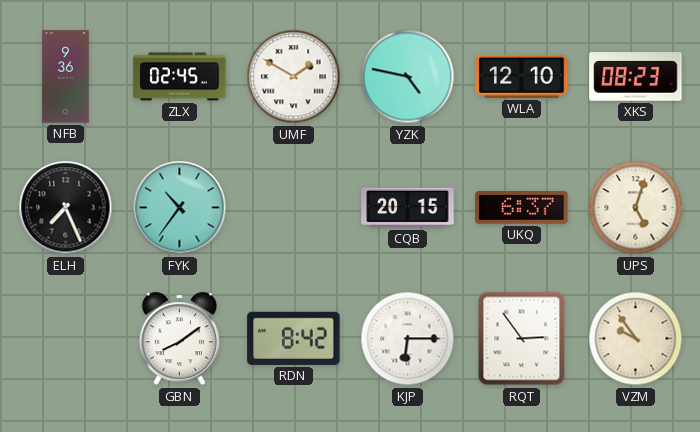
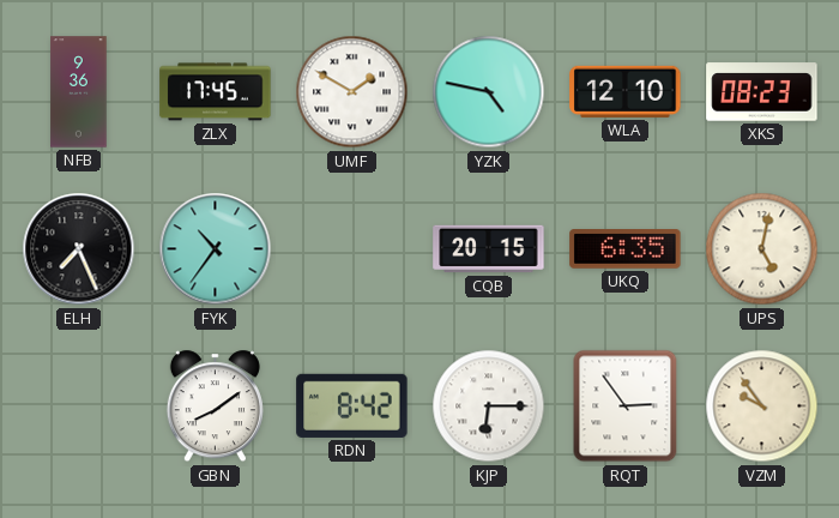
ZLX: 02:45 -> 17:45 (216, 92)
UKQ: 6:37 -> 6:35 (626, 249)
UPS: 5:03 -> 5:02 (762, 249)
